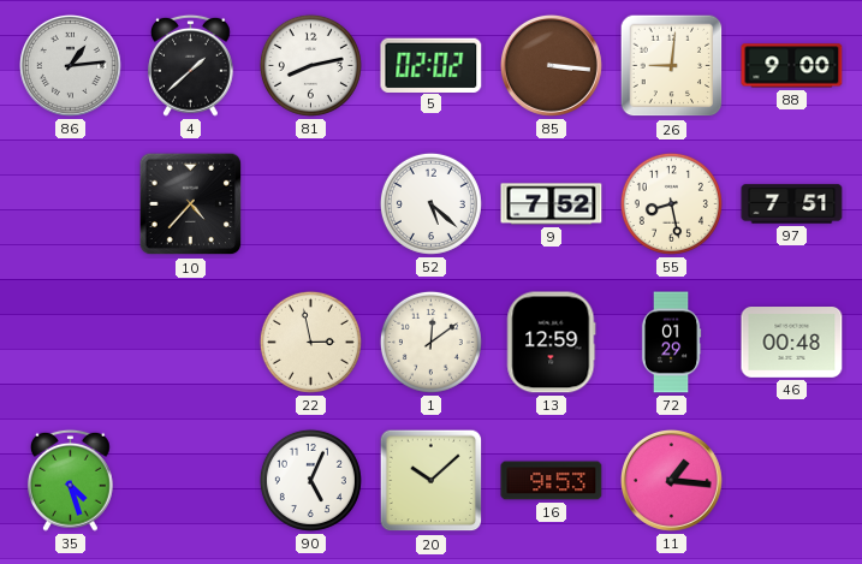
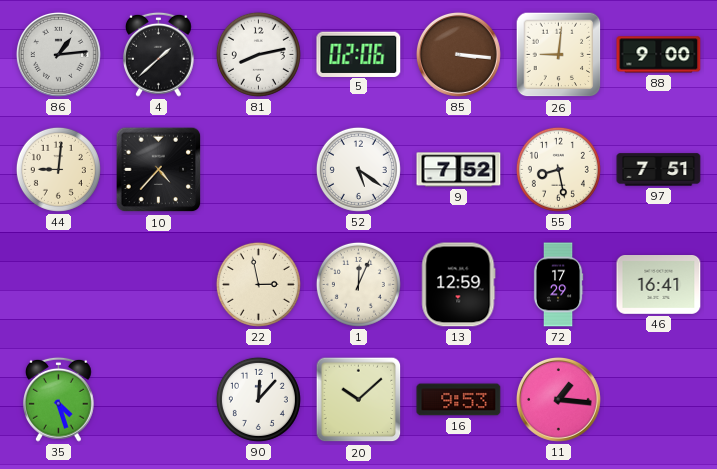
5: 02:02 -> 02:06 (359, 54)
44: none -> 9:01 (58, 169)
52: 5:22 -> 5:21 (358, 169)
1: 12:09 -> 12:04 (358, 284)
72: 01:29 -> 17:29 (558, 285)
46: 00:48 -> 16:41 (659, 285)
90: 5:04 -> 12:07 (258, 399)
